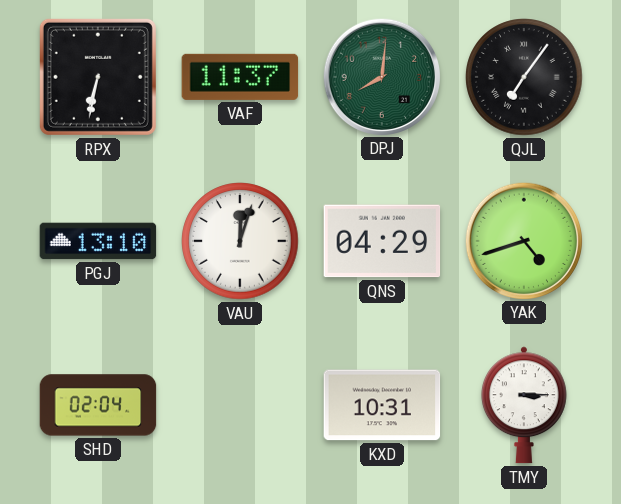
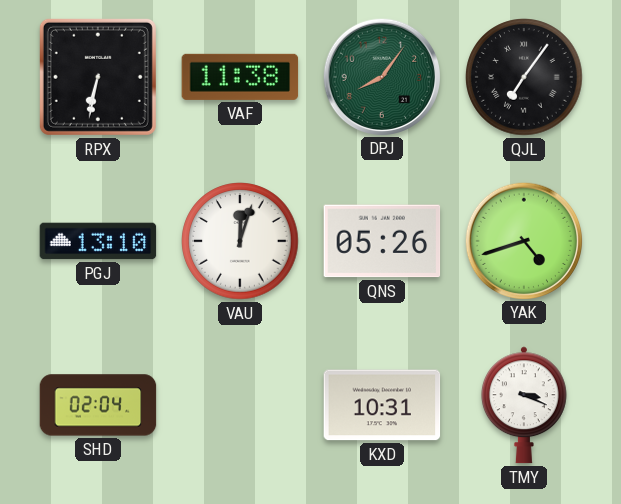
VAF: 11:37 -> 11:38 (240, 77)
DPJ: 8:01 -> 8:06 (381, 76)
QNS: 04:29 -> 05:26 (382, 241)
TMY: 3:15 -> 3:19 (524, 405)
